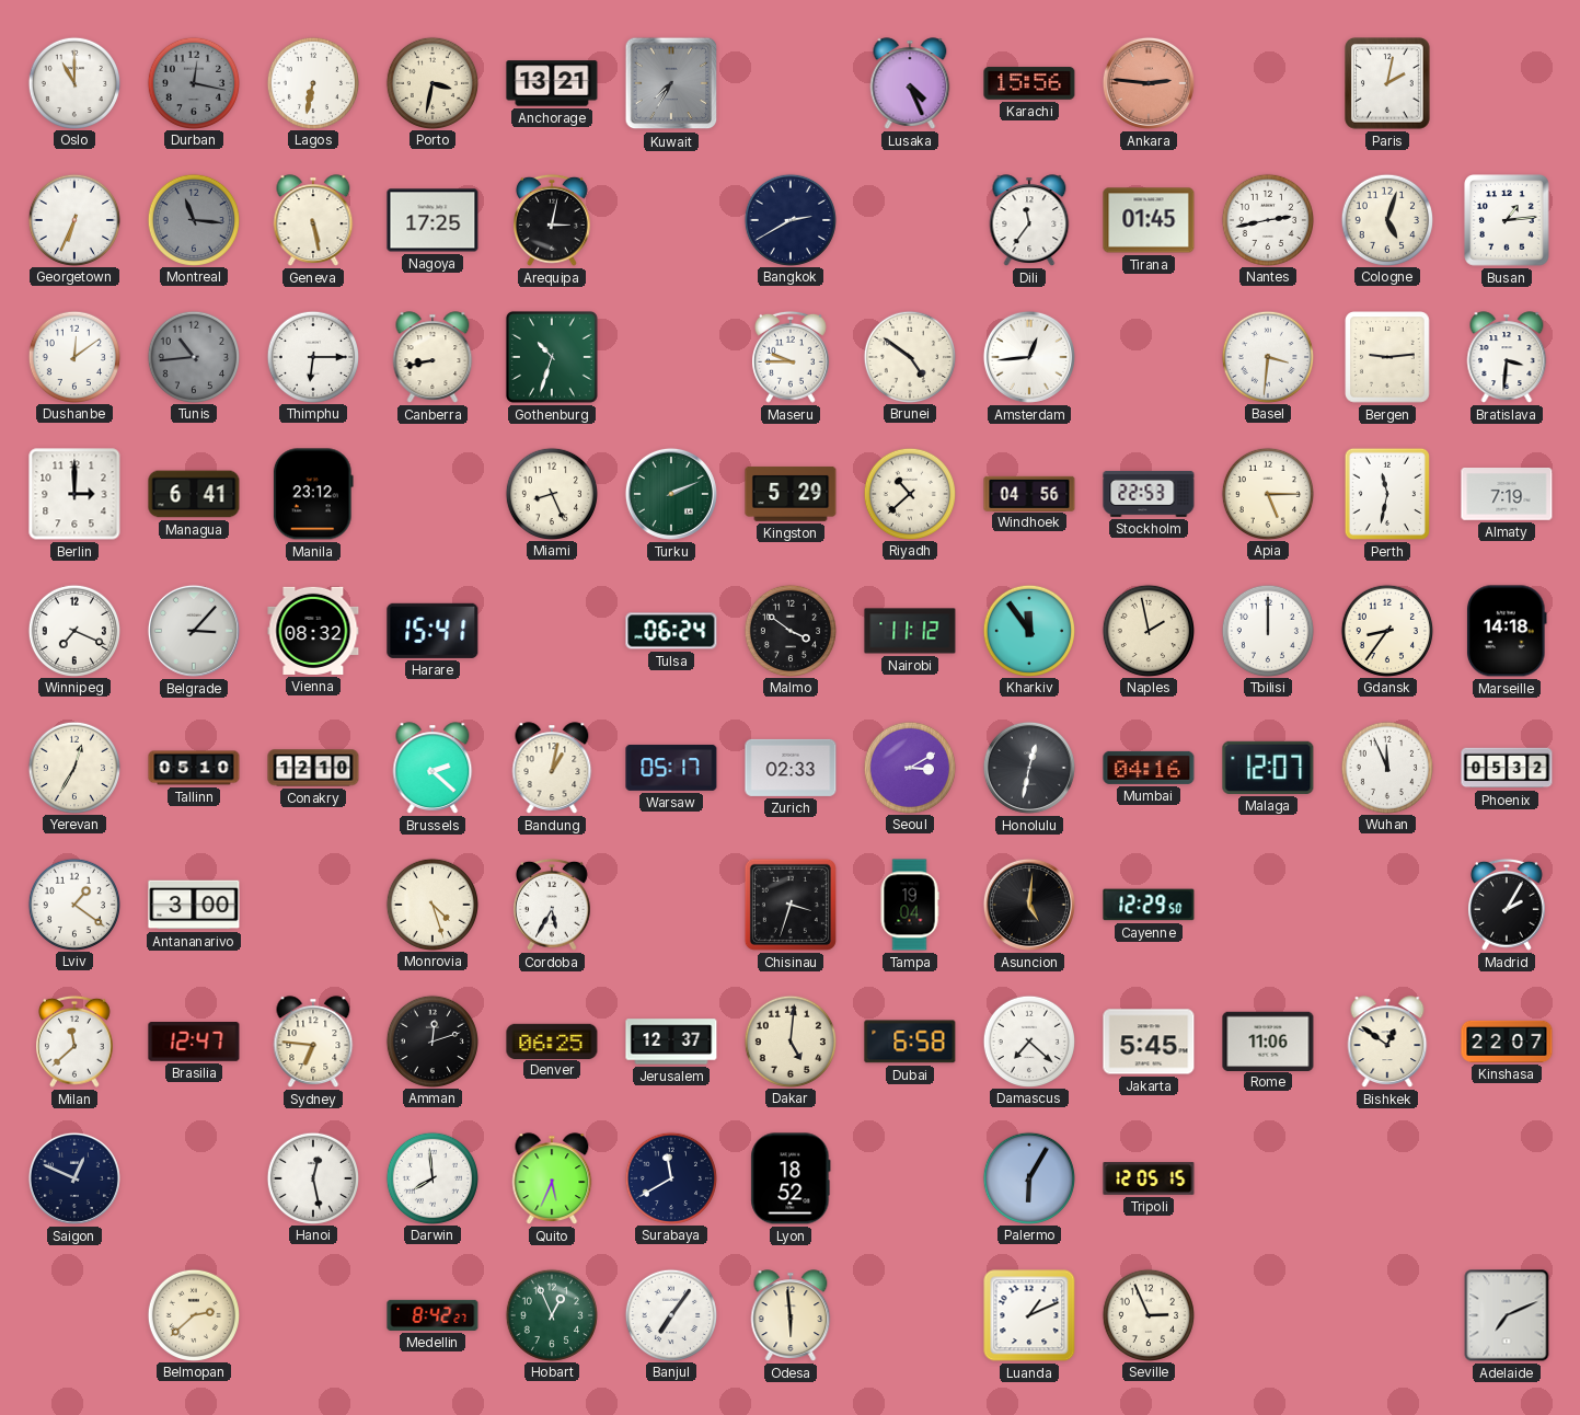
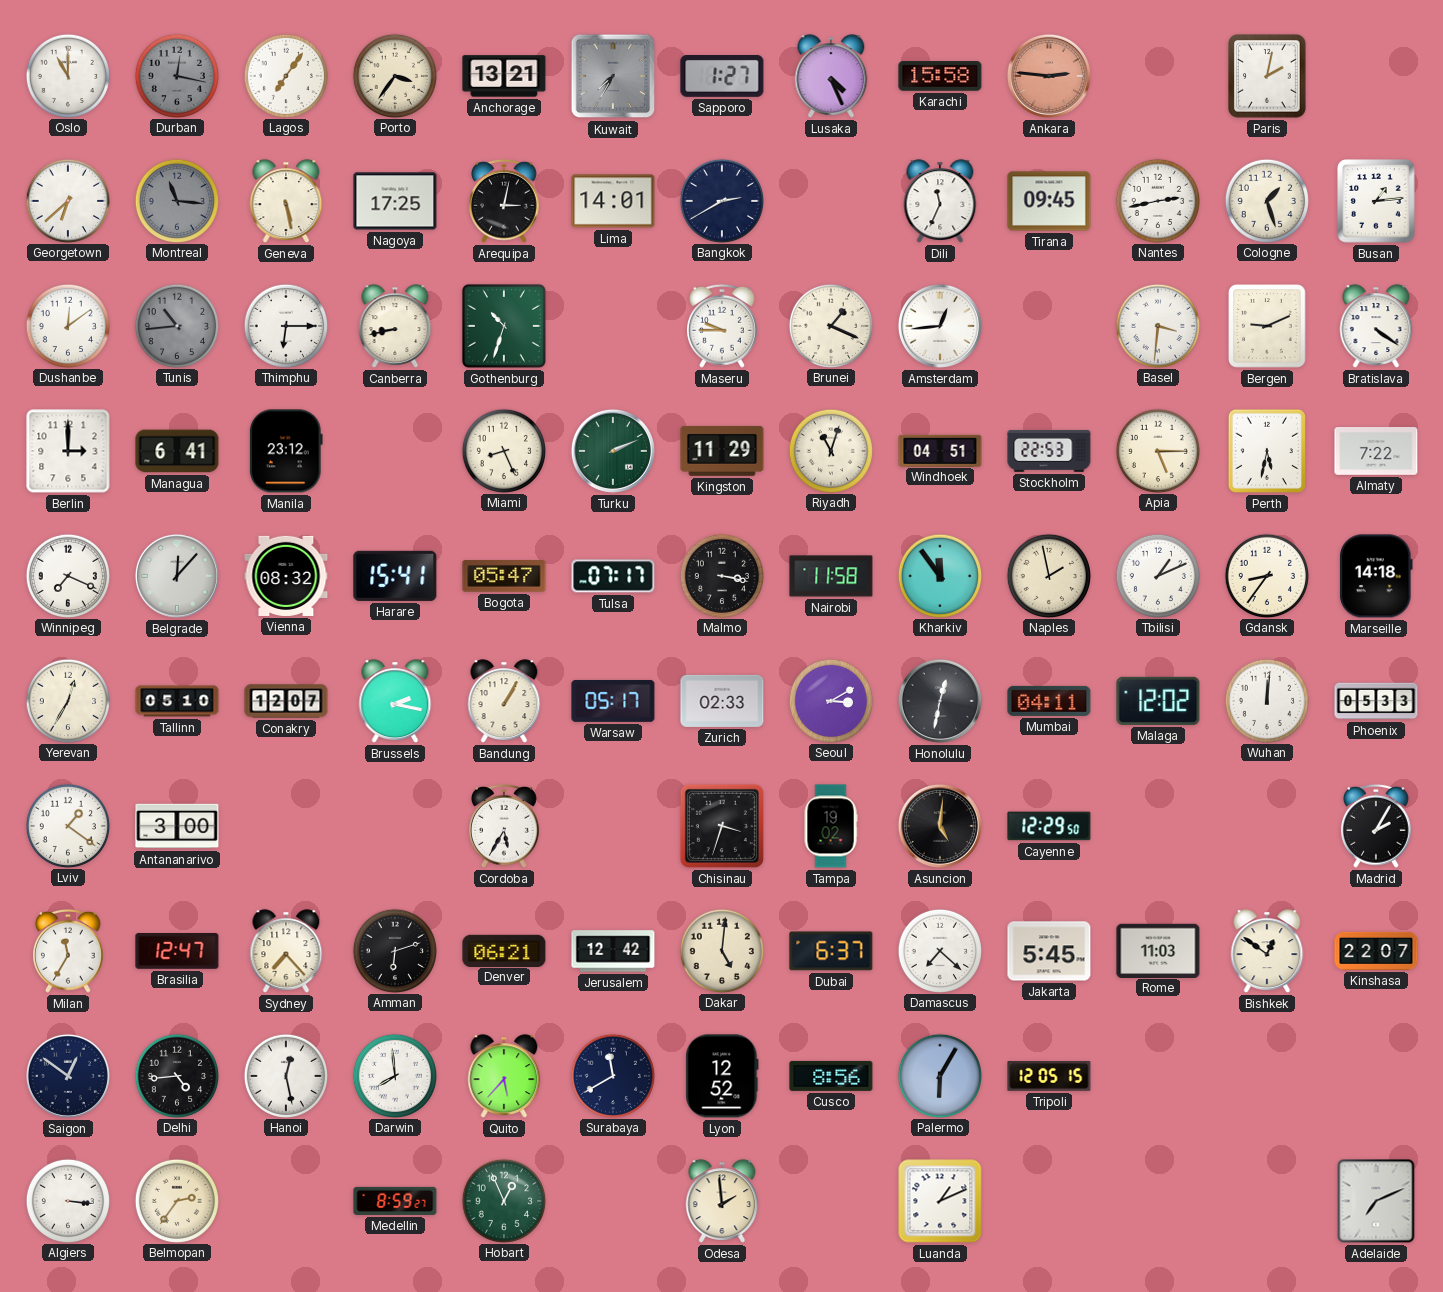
Lagos: 6:32 -> 7:06 (285, 75)
Porto: 3:32 -> 3:36 (394, 75)
Sapporo: none -> 1:27 (722, 77)
Karachi: 15:56 -> 15:58 (940, 76)
Georgetown: 6:34 -> 6:38 (67, 200)
Lima: none -> 14:01 (613, 201)
Dili: 11:36 -> 11:34 (940, 201)
Tirana: 01:45 -> 09:45 (1049, 201)
Cologne: 5:03 -> 1:27 (1266, 200)
Brunei: 4:51 -> 1:19 (830, 325)
Bergen: 9:14 -> 9:11 (1267, 326)
Bratislava: 3:31 -> 4:21 (1376, 326)
Kingston: 5:29 -> 11:29 (722, 451)
Riyadh: 10:38 -> 11:03 (830, 450)
Windhoek: 04:56 -> 04:51 (940, 450)
Perth: 11:32 -> 5:32 (1267, 451)
Almaty: 7:19 -> 7:22 (1376, 452)
Belgrade: 3:07 -> 12:07 (177, 576)
Bogota: none -> 05:47 (504, 576)
Tulsa: 06:24 -> 07:17 (613, 576)
Malmo: 3:51 -> 3:17 (721, 575)
Nairobi: 11:12 -> 11:58 (831, 576)
Tbilisi: 12:00 -> 1:11 (1157, 575)
Conakry: 12:10 -> 12:07 (286, 701)
Brussels: 2:22 -> 2:17 (395, 701)
Bandung: 1:02 -> 1:05 (504, 701)
Mumbai: 04:16 -> 04:11 (1049, 701)
Malaga: 12:07 -> 12:02 (1158, 701)
Wuhan: 11:56 -> 12:01 (1266, 700)
Phoenix: 05:32 -> 05:33 (1376, 701)
Monrovia: 4:27 -> none (431, 904)
Tampa: 19:04 -> 19:02 (831, 826)
Milan: 11:38 -> 11:35 (69, 951)
Sydney: 6:46 -> 7:23 (286, 951)
Amman: 12:12 -> 6:12 (394, 950)
Denver: 06:25 -> 06:21 (504, 950)
Jerusalem: 12:37 -> 12:42 (613, 951)
Dubai: 6:58 -> 6:37 (831, 951)
Rome: 11:06 -> 11:03 (1158, 950)
Saigon: 12:49 -> 12:51 (68, 1076)
Delhi: none -> 4:44 (176, 1075)
Quito: 5:34 -> 5:37 (504, 1076)
Lyon: 18:52 -> 12:52 (722, 1076)
Cusco: none -> 8:56 (831, 1076)
Algiers: none -> 3:16 (67, 1200)
Belmopan: 2:38 -> 2:36 (176, 1200)
Medellin: 8:42 -> 8:59 (395, 1201)
Banjul: 7:06 -> none (670, 1314)
Odesa: 5:59 -> 1:59 (722, 1201)
Seville: 2:56 -> none (1147, 1314)
